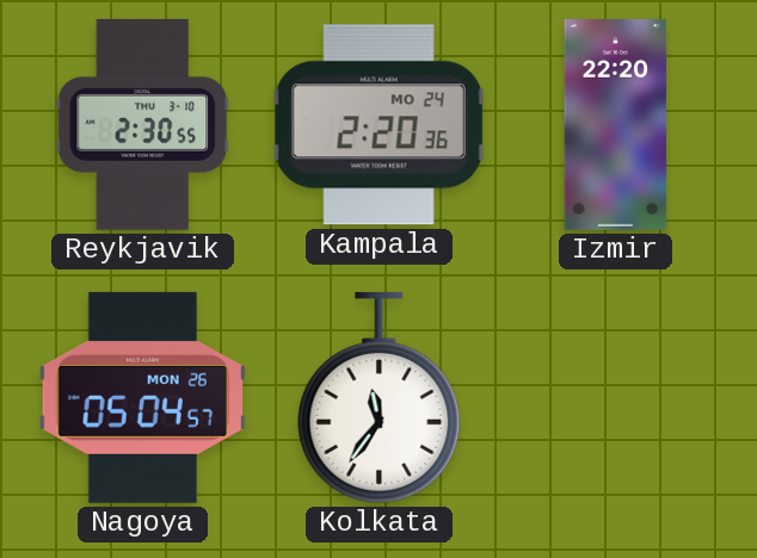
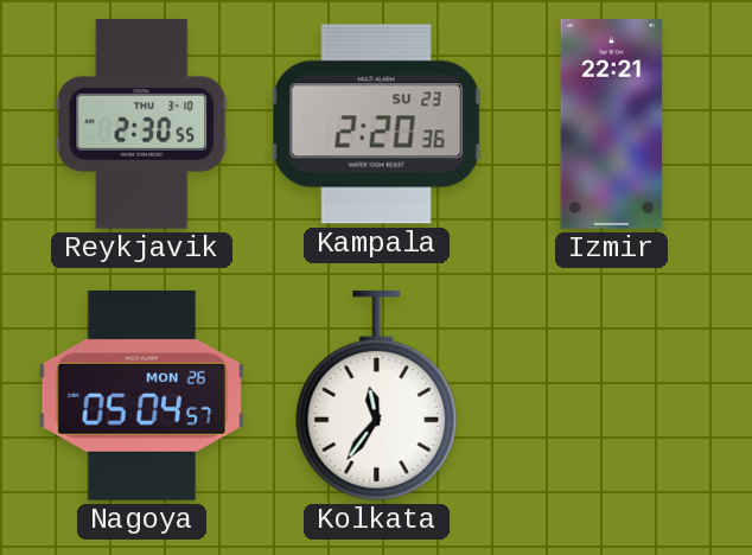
Kampala date: MO 24 -> SU 23 (376, 125)
Izmir: 22:20 -> 22:21 (612, 125)
